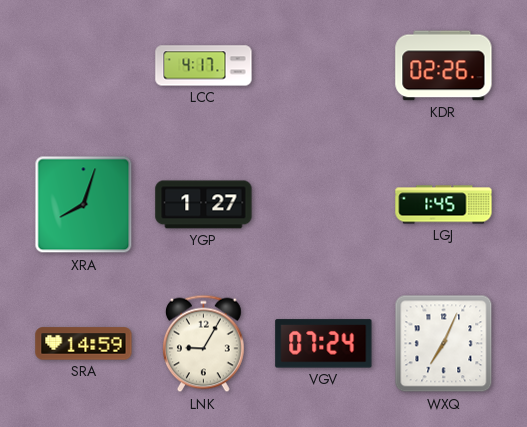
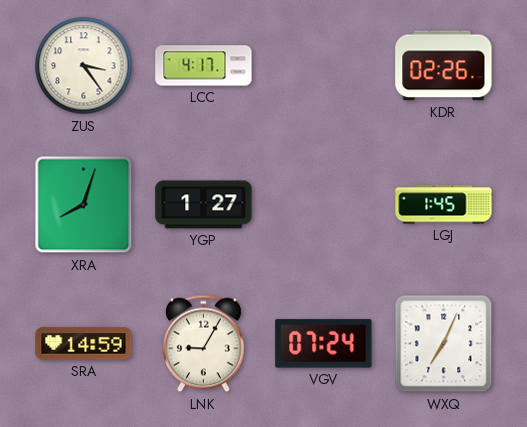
ZUS: none -> 3:24 (84, 66)
